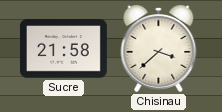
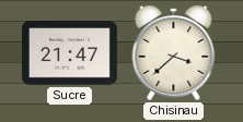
Sucre: 21:58 -> 21:47 (69, 53)
